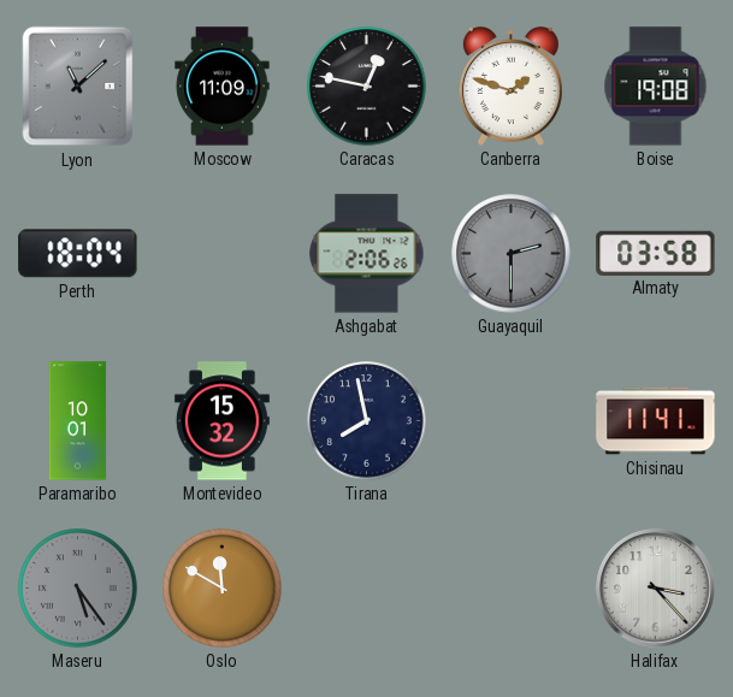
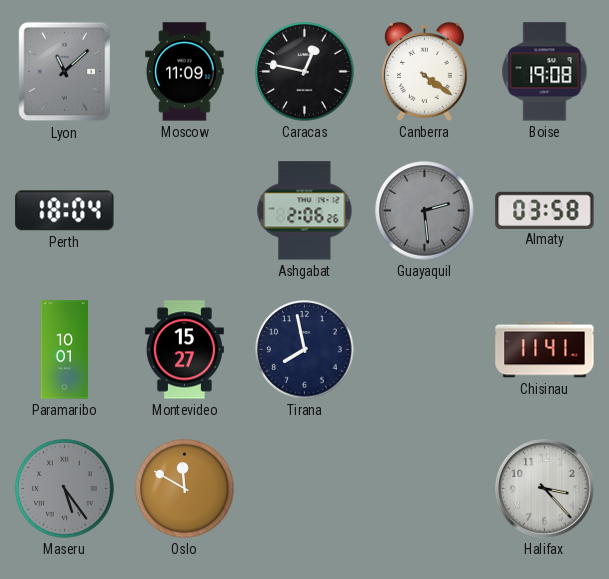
Canberra: 1:48 -> 4:21 (424, 72)
Guayaquil: 2:30 -> 2:29 (425, 211)
Montevideo: 15:32 -> 15:27 (184, 350)
